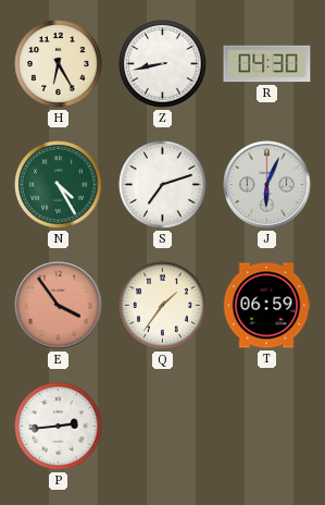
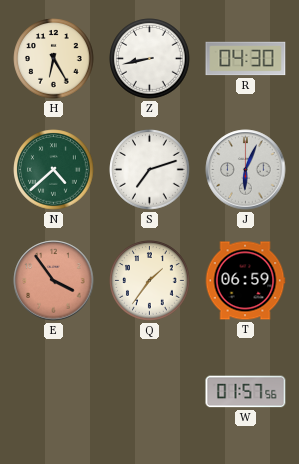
N: 4:25 -> 4:38 (54, 170)
P: 2:44 -> none (59, 427)
W: none -> 01:57 (246, 392)
